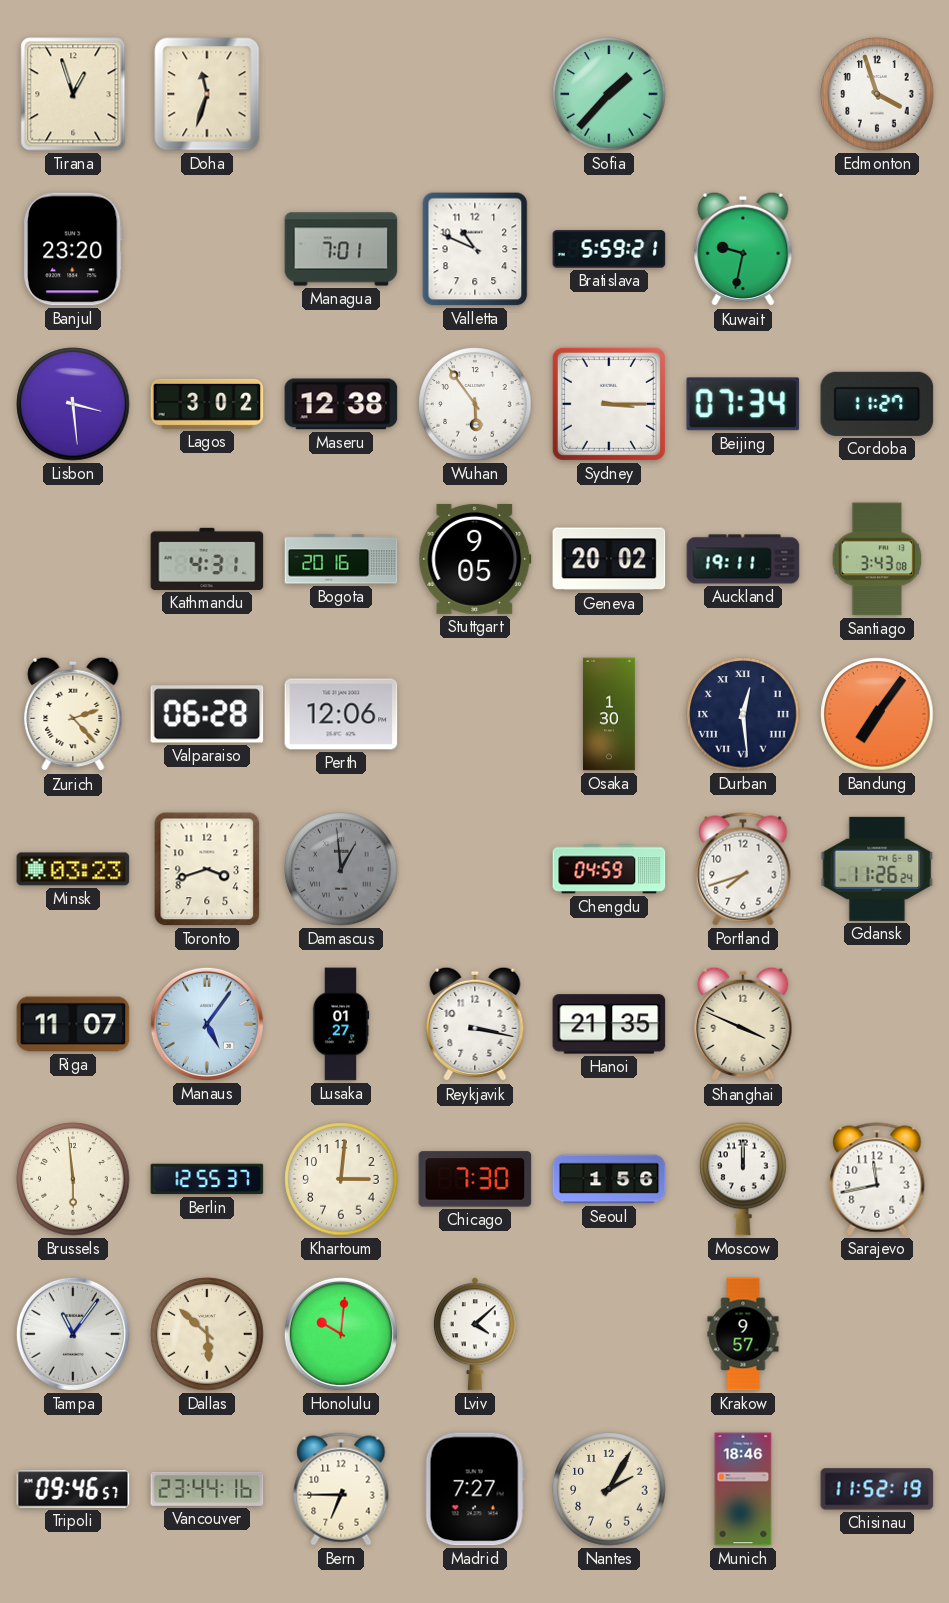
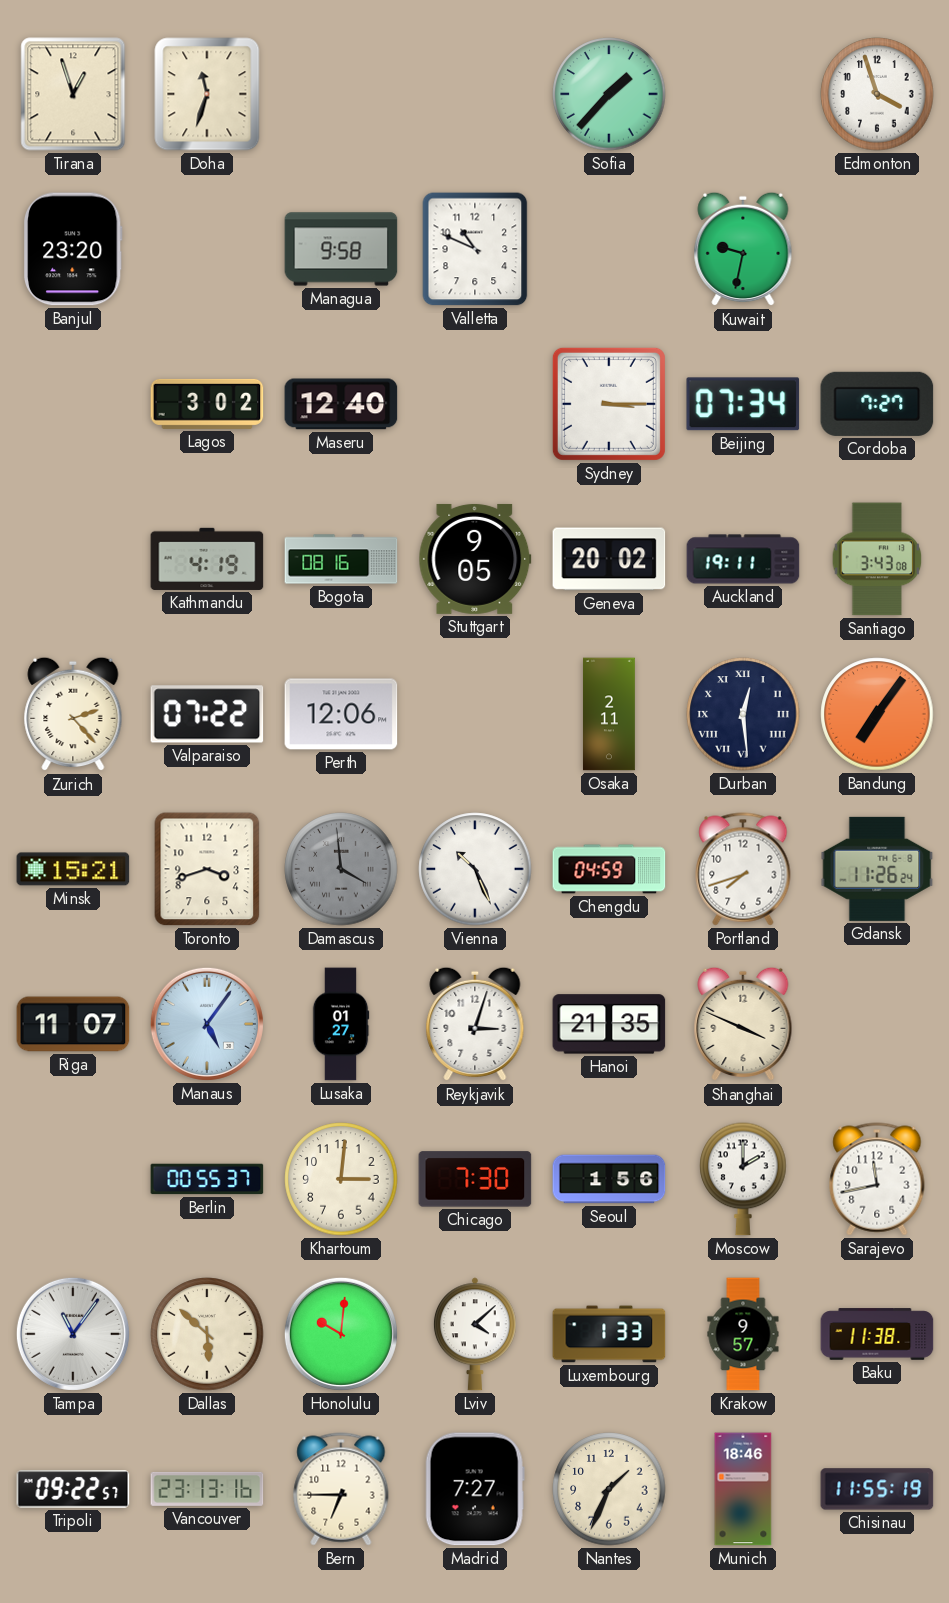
Managua: 7:01 -> 9:58 (341, 249)
Bratislava: 5:59 -> none (609, 249)
Lisbon: 3:29 -> none (73, 404)
Maseru: 12:38 -> 12:40 (341, 404)
Wuhan: 5:54 -> none (475, 404)
Cordoba: 11:27 -> 7:27 (877, 404)
Kathmandu: 4:31 -> 4:19 (207, 559)
Bogota: 20:16 -> 08:16 (341, 559)
Valparaiso: 06:28 -> 07:22 (207, 714)
Osaka: 1:30 -> 2:11 (609, 714)
Minsk: 03:23 -> 15:21 (73, 869)
Damascus: 12:59 -> 3:59 (341, 869)
Vienna: none -> 10:26 (475, 869)
Reykjavik: 3:17 -> 3:03 (475, 1024)
Brussels: 5:59 -> none (73, 1179)
Berlin: 12:55 -> 00:55 (207, 1179)
Moscow: 12:00 -> 2:00 (743, 1179)
Luxembourg: none -> 1:33 (609, 1334)
Baku: none -> 11:38 (877, 1334)
Tripoli: 09:46 -> 09:22 (73, 1489)
Vancouver: 23:44 -> 23:13 (207, 1489)
Nantes: 2:05 -> 1:34 (609, 1489)
Chisinau: 11:52 -> 11:55 (877, 1489)
